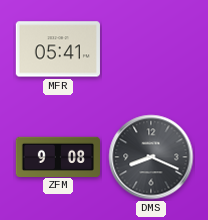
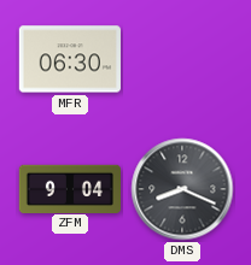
MFR: 05:41 -> 06:30 (70, 59)
ZFM: 9:08 -> 9:04 (69, 188)
